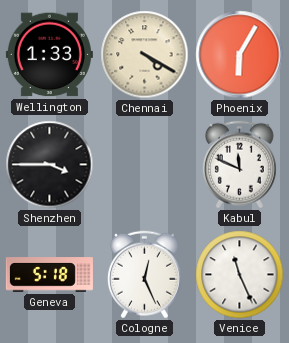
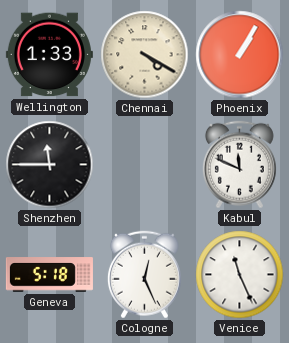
Phoenix: 6:05 -> 1:05 (240, 55)
Shenzhen: 3:45 -> 11:45 (50, 165)
